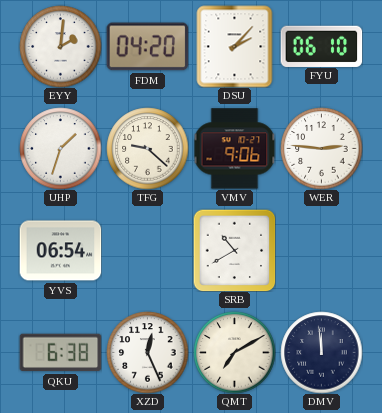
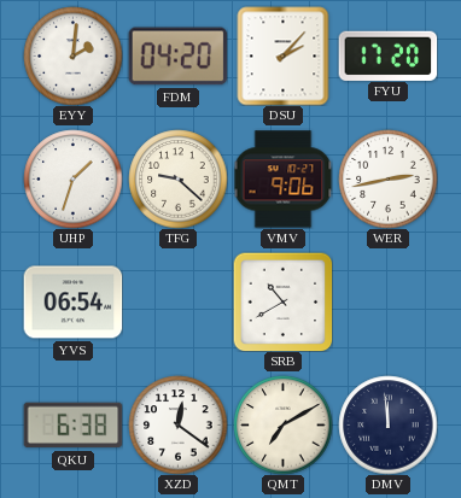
FYU: 06:10 -> 17:20 (387, 55)
WER: 2:46 -> 2:43 (387, 178)
XZD: 12:26 -> 12:21 (177, 424)
